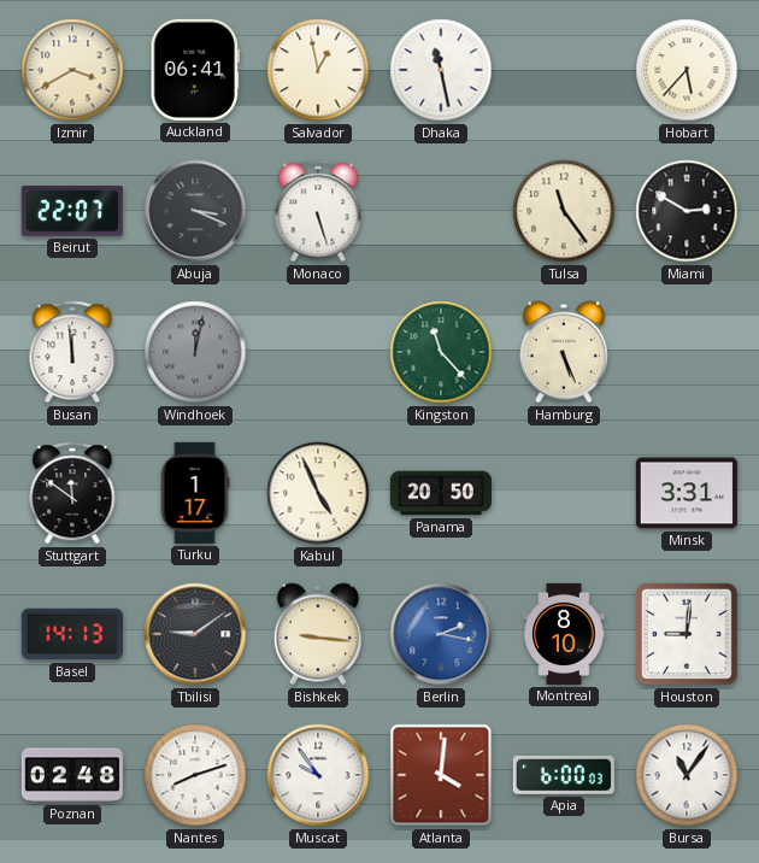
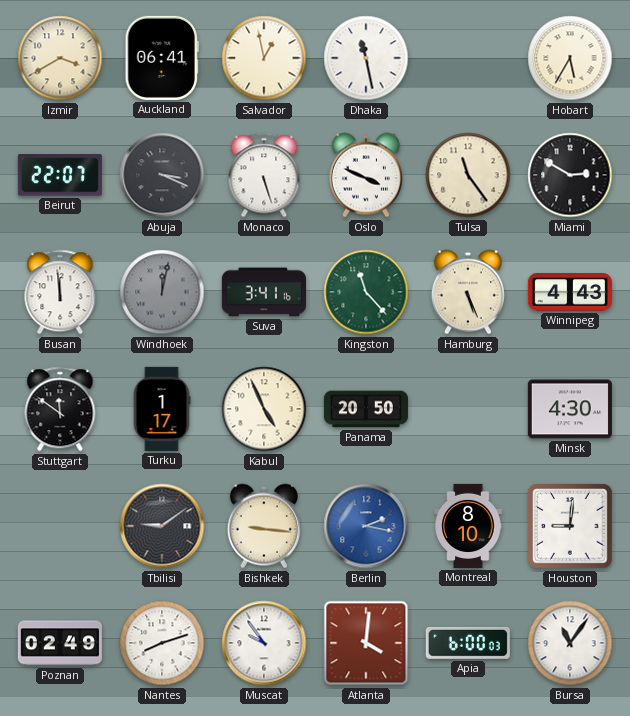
Hobart: 5:37 -> 5:35 (570, 58)
Oslo: none -> 3:49 (366, 175)
Suva: none -> 3:41 (264, 292)
Winnipeg: none -> 4:43 (570, 292)
Minsk: 3:31 -> 4:30 (570, 409)
Basel: 14:13 -> none (72, 634)
Poznan: 02:48 -> 02:49 (60, 643)
